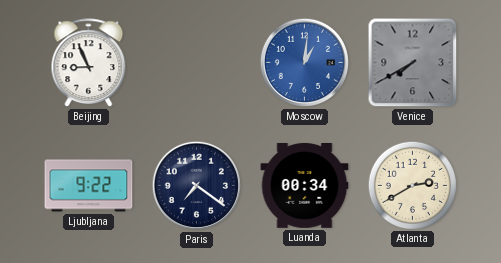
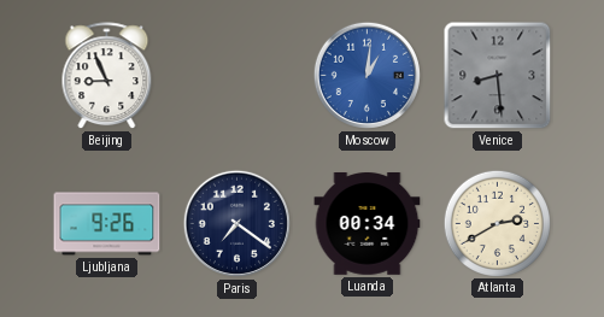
Venice: 7:40 -> 8:29 (498, 76)
Ljubljana: 9:22 -> 9:26 (107, 224)
